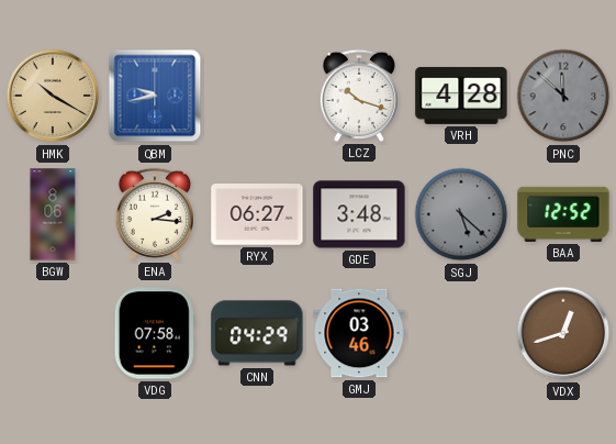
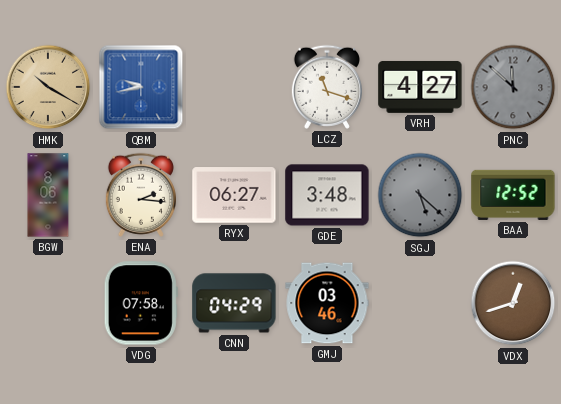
LCZ: 10:18 -> 11:18 (327, 87)
VRH: 4:28 -> 4:27 (420, 87)
